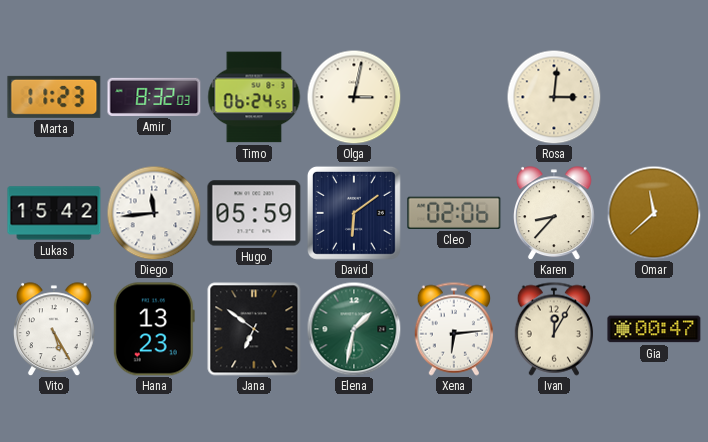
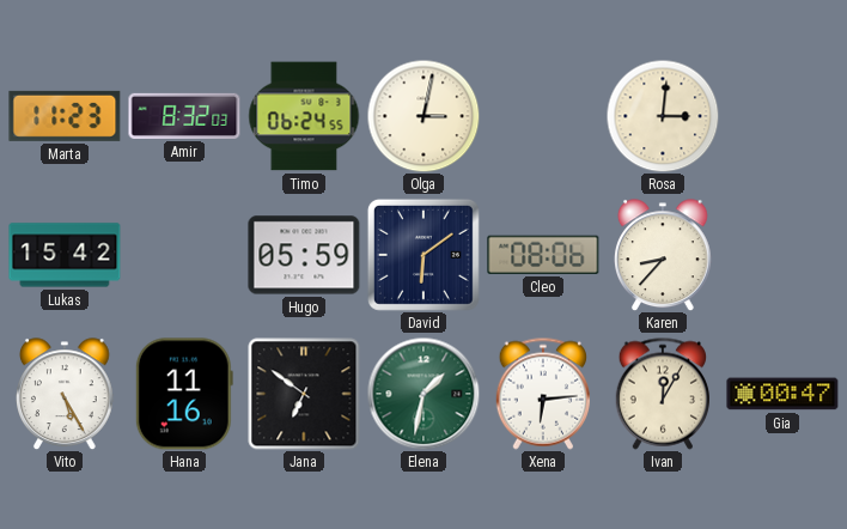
Diego: 11:44 -> none (154, 213)
Cleo: 02:06 -> 08:06 (543, 255)
Omar: 11:38 -> none (654, 213)
Hana: 13:23 -> 11:16 (184, 394)
